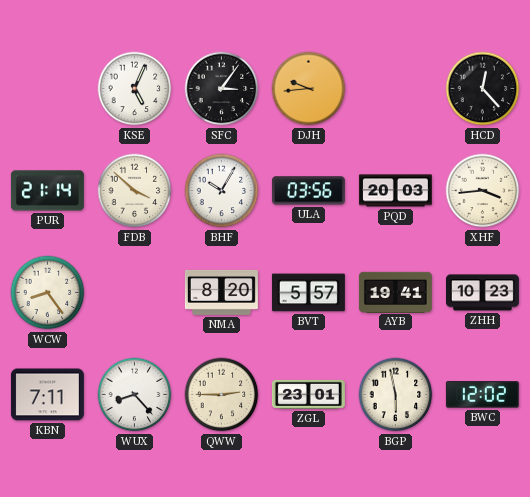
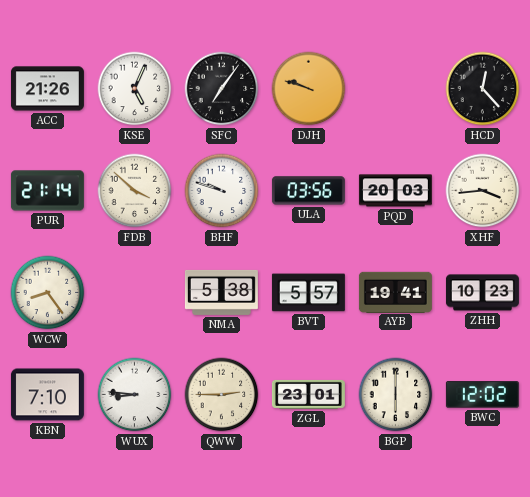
ACC: none -> 21:26 (47, 89)
SFC: 3:06 -> 7:06 (222, 89)
DJH: 9:44 -> 9:48 (309, 89)
BHF: 10:05 -> 9:48 (222, 191)
NMA: 8:20 -> 5:38 (221, 292)
KBN: 7:11 -> 7:10 (47, 395)
WUX: 8:23 -> 8:46 (135, 395)
BGP: 5:58 -> 6:00 (396, 395)
